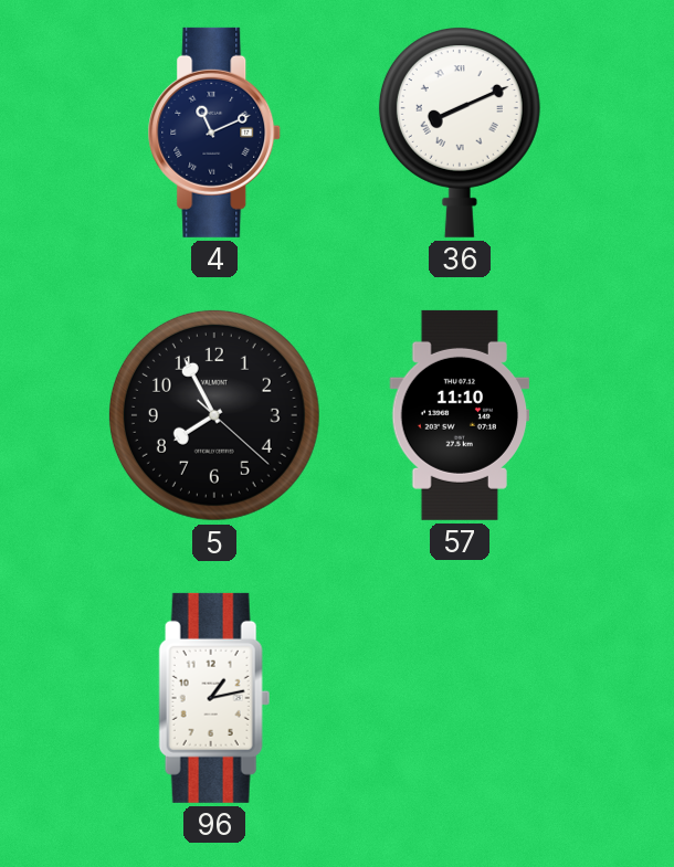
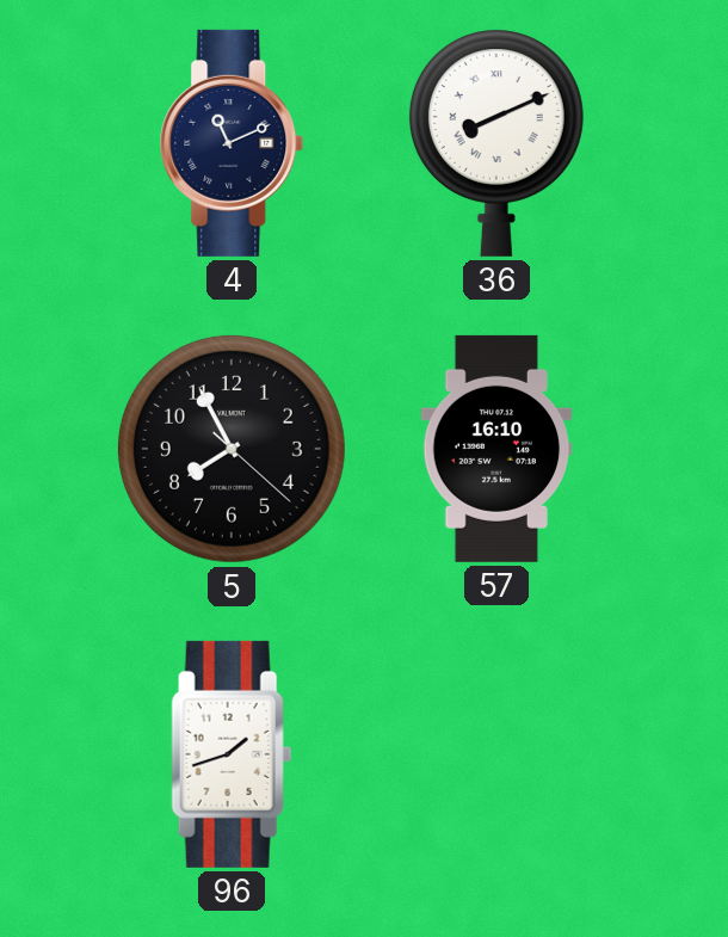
57: 11:10 -> 16:10 (496, 449)
96: 1:13 -> 1:42 (232, 754)
